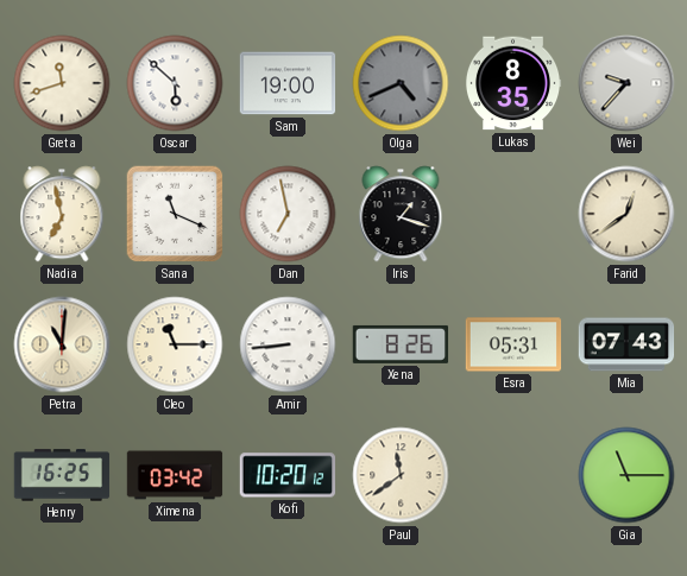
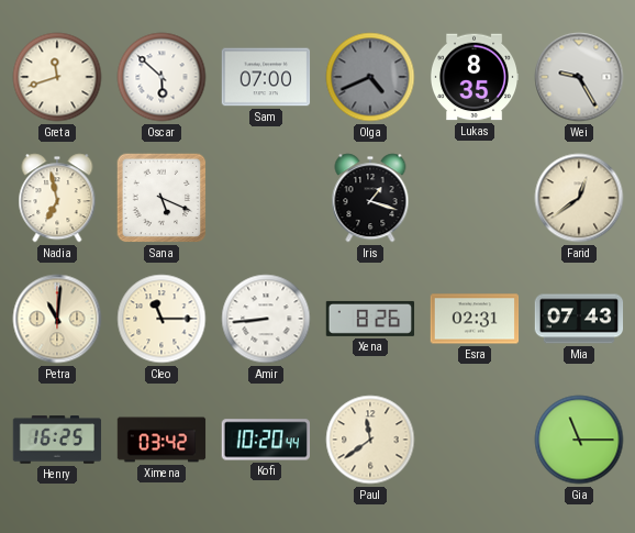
Sam: 19:00 -> 07:00 (266, 77)
Wei: 9:37 -> 9:25 (579, 77)
Sana: 11:19 -> 5:19 (161, 198)
Dan: 6:58 -> none (288, 214)
Esra: 05:31 -> 02:31 (475, 319)
Kofi: 10:20:12 -> 10:20:44 (265, 440)
